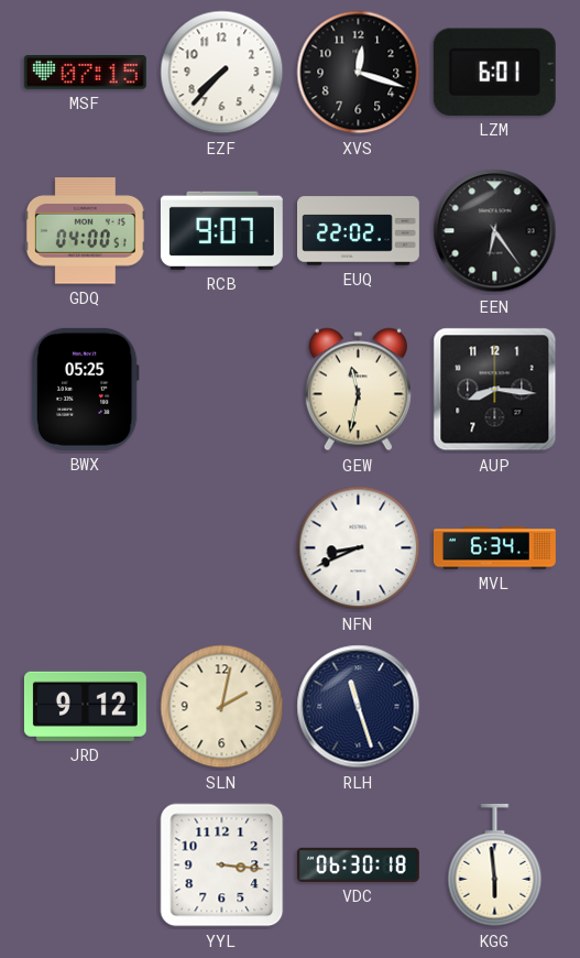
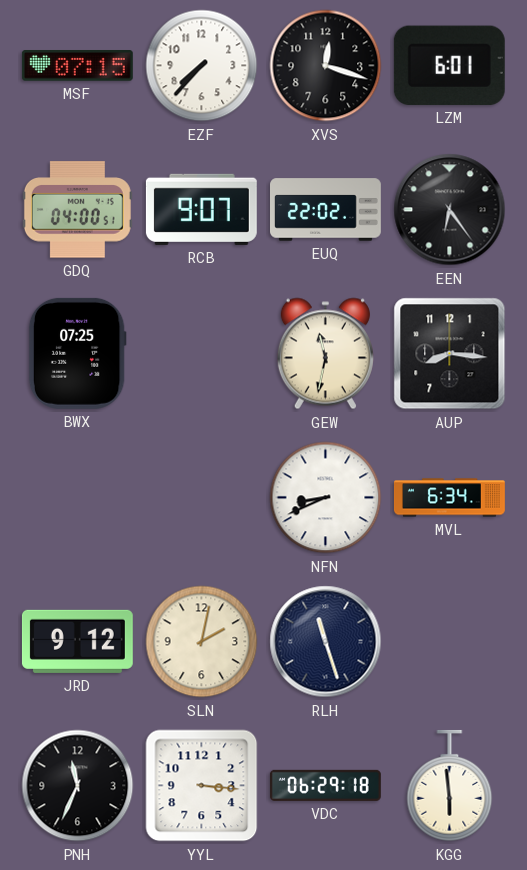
BWX: 05:25 -> 07:25 (77, 353)
PNH: none -> 11:34 (78, 786)
VDC: 06:30 -> 06:29 (325, 785)
